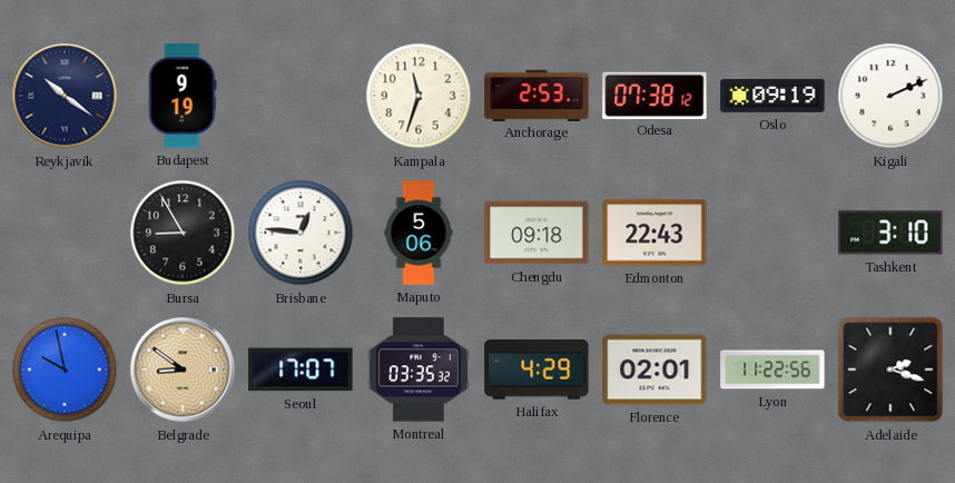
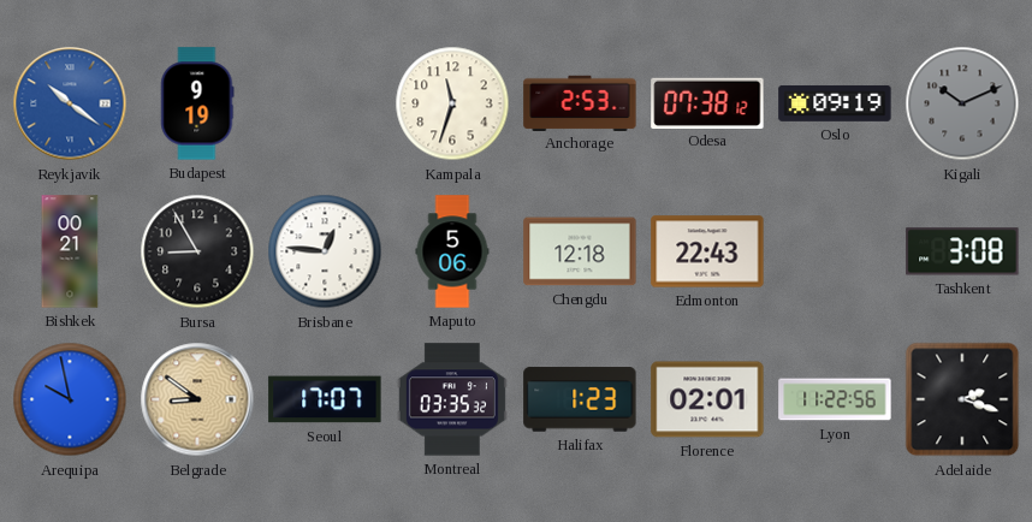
Reykjavik dial: navy -> blue (70, 103)
Kigali: 2:11 -> 10:11 (962, 103)
Kigali dial: white -> grey (962, 103)
Bishkek: none -> 00:21 (70, 251)
Chengdu: 09:18 -> 12:18 (580, 251)
Tashkent: 3:10 -> 3:08 (962, 251)
Halifax: 4:29 -> 1:23 (580, 399)
